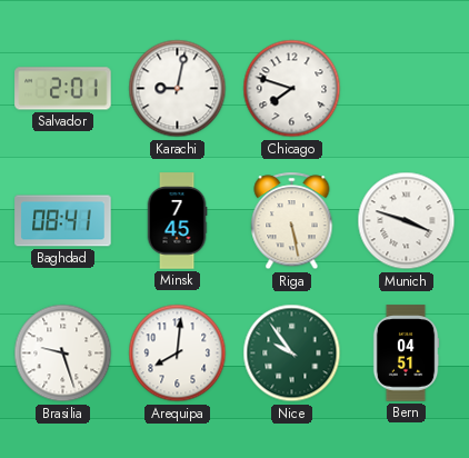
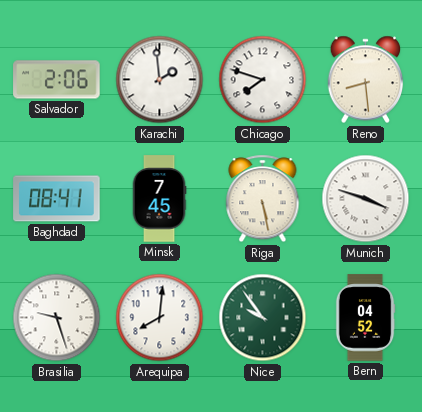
Salvador: 2:01 -> 2:06 (57, 80)
Karachi: 9:02 -> 1:59 (160, 80)
Reno: none -> 8:29 (366, 80)
Bern: 04:51 -> 04:52 (365, 318)
